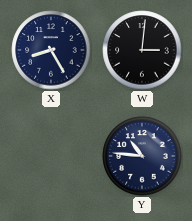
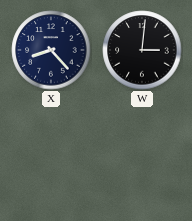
X: 8:25 -> 8:23 (51, 50)
Y: 10:46 -> none (142, 156)
